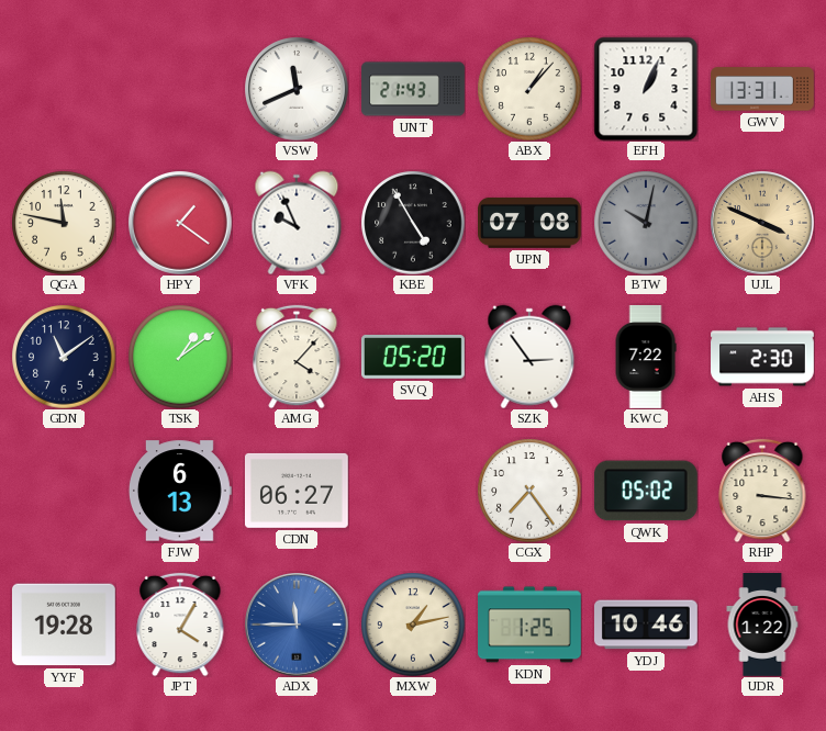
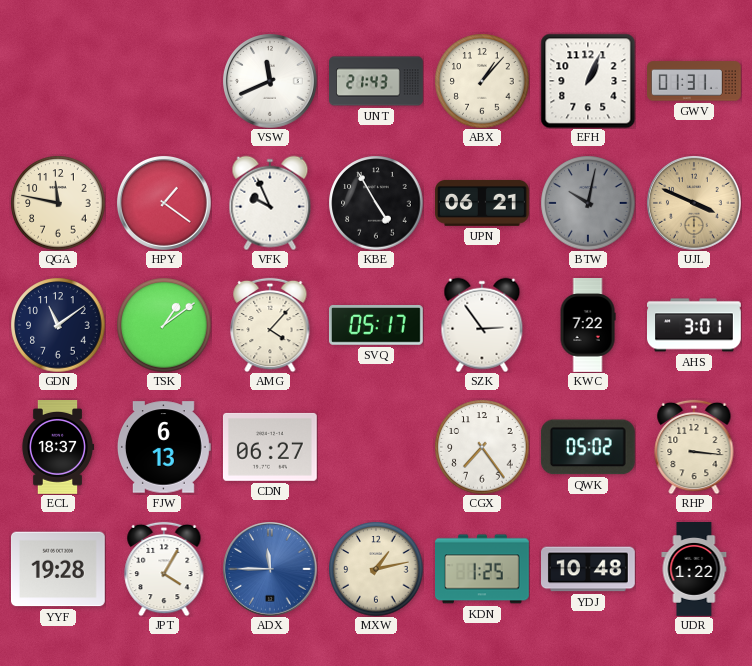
GWV: 13:31 -> 01:31 (695, 81)
UPN: 07:08 -> 06:21 (483, 203)
SVQ: 05:20 -> 05:17 (377, 325)
AHS: 2:30 -> 3:01 (695, 325)
ECL: none -> 18:37 (58, 448)
YDJ: 10:46 -> 10:48 (589, 569)
